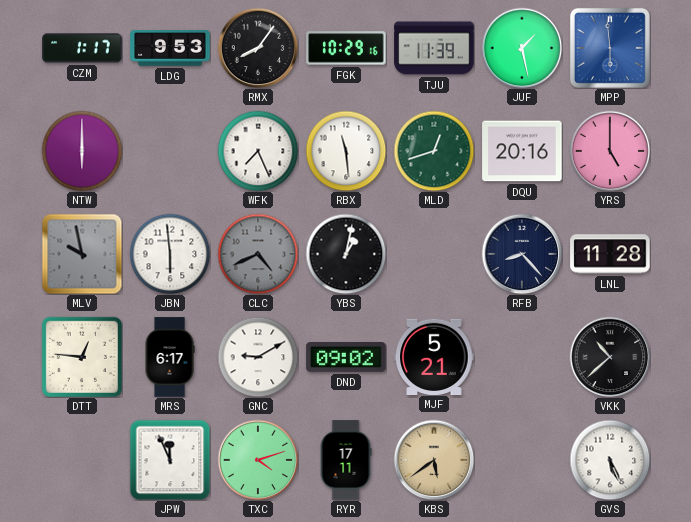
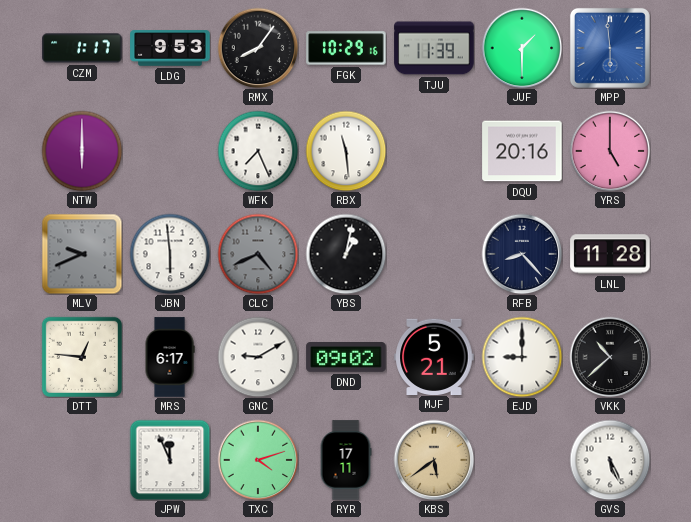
JUF: 1:28 -> 1:30 (522, 48)
MLD: 12:42 -> none (434, 151)
MLV: 9:58 -> 9:41 (82, 254)
EJD: none -> 9:00 (522, 357)
